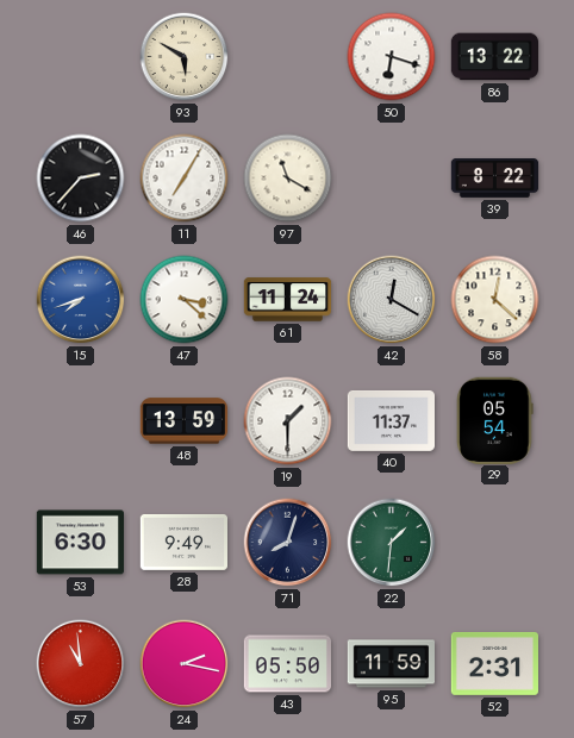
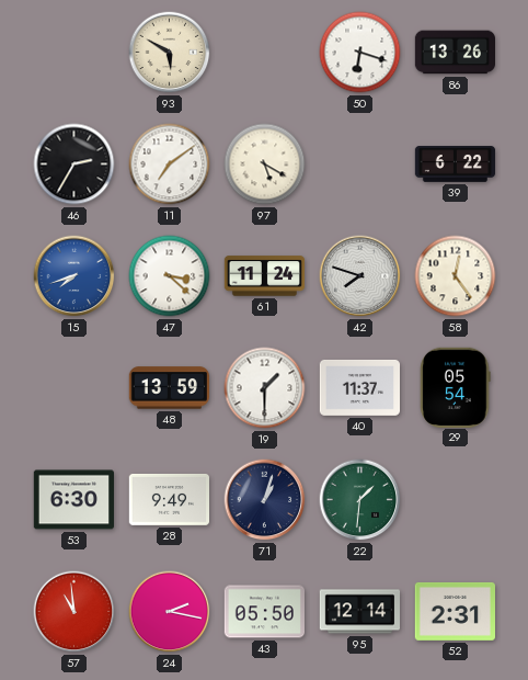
86: 13:22 -> 13:26 (456, 53)
46: 2:37 -> 2:35 (74, 165)
11: 7:05 -> 7:09 (170, 165)
97: 11:20 -> 5:20 (265, 165)
39: 8:22 -> 6:22 (456, 165)
42: 12:20 -> 7:48 (360, 276)
58: 12:22 -> 12:24 (456, 276)
71: 8:03 -> 1:03 (265, 500)
95: 11:59 -> 12:14 (359, 612)
